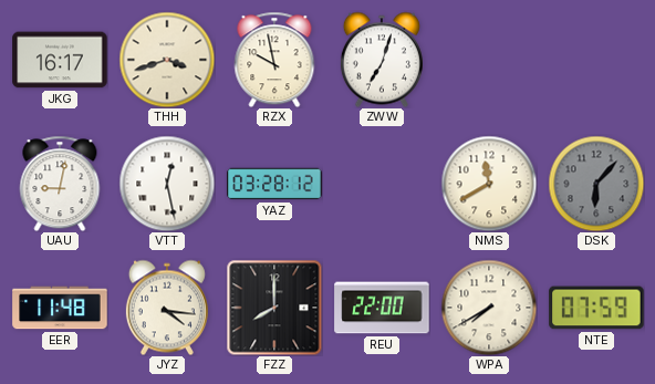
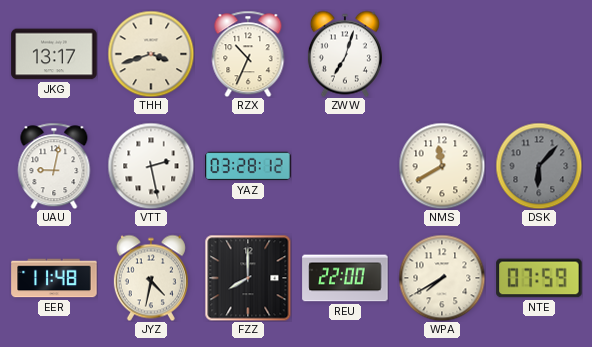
JKG: 16:17 -> 13:17 (54, 54)
RZX: 9:58 -> 10:34 (248, 54)
VTT: 12:28 -> 2:28 (151, 166)
JYZ: 4:16 -> 4:32 (151, 278)
